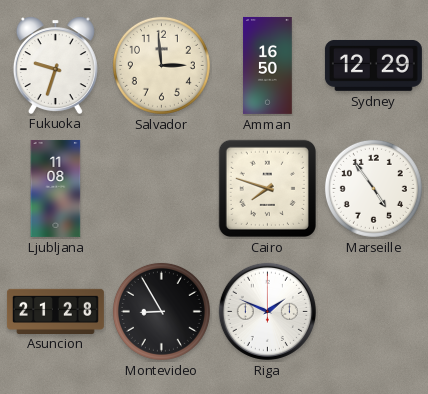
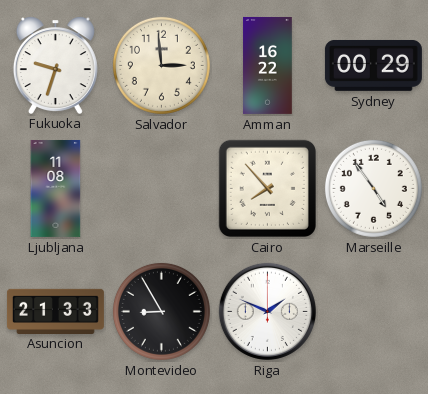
Amman: 16:50 -> 16:22 (268, 65)
Sydney: 12:29 -> 00:29 (373, 65)
Cairo: 7:48 -> 7:53 (267, 188)
Asuncion: 21:28 -> 21:33 (55, 311)
